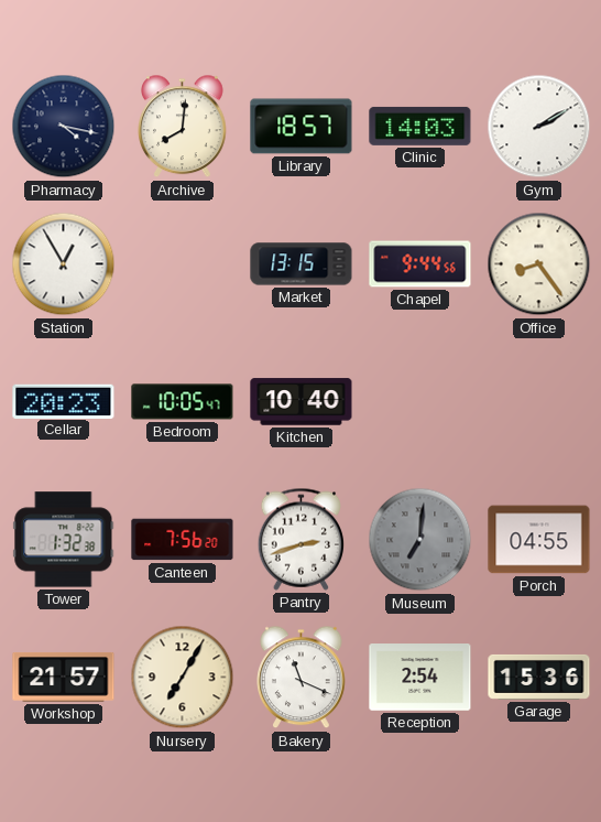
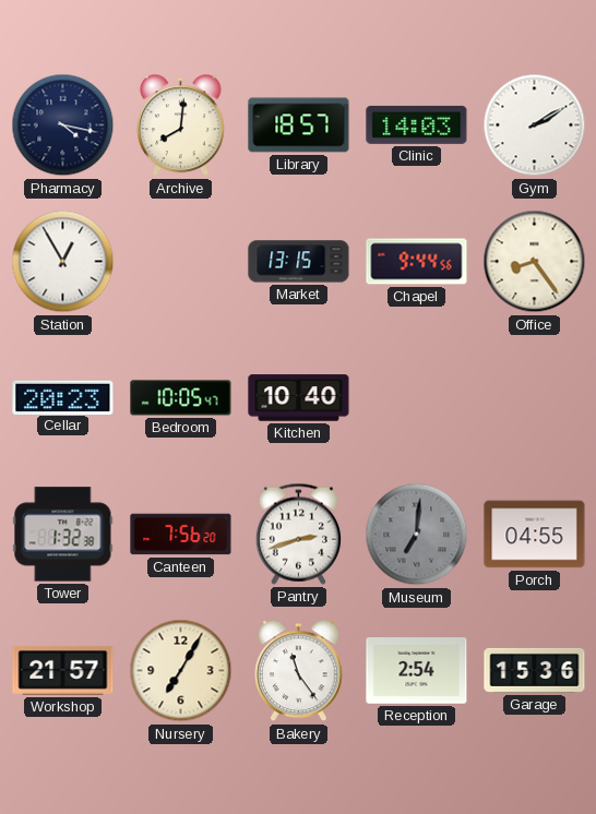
Bakery: 11:19 -> 11:24 (299, 671)
